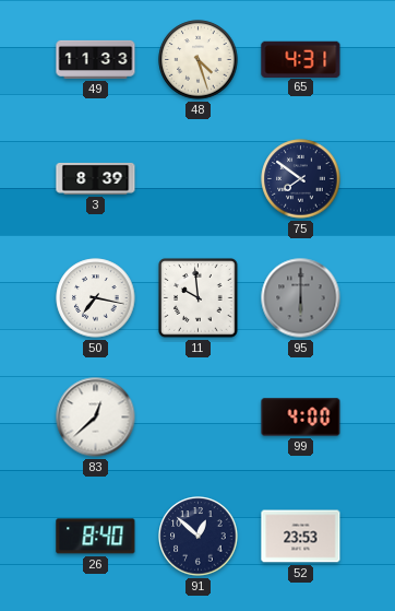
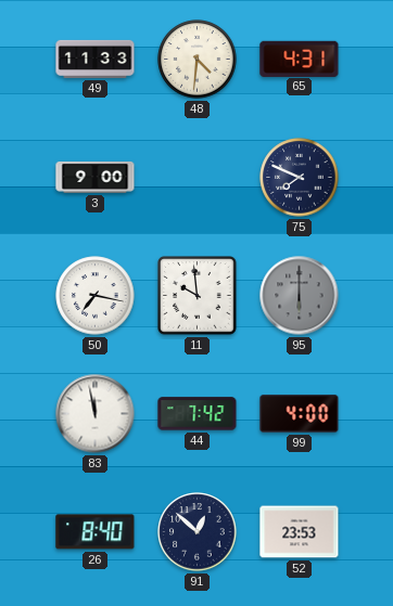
48: 4:27 -> 4:31 (198, 60)
3: 8:39 -> 9:00 (96, 177)
75: 7:51 -> 7:49 (300, 178)
83: 12:38 -> 11:58 (96, 414)
44: none -> 7:42 (198, 414)
